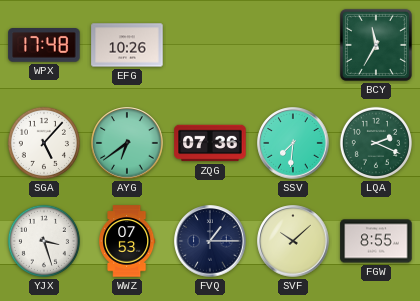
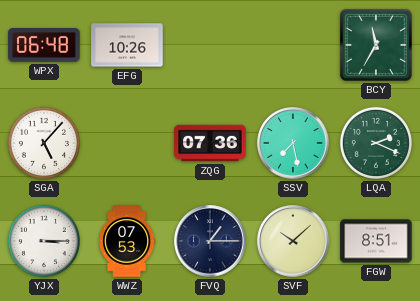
WPX: 17:48 -> 06:48 (44, 45)
AYG: 6:39 -> none (127, 143)
SSV: 7:31 -> 7:28 (293, 143)
YJX: 3:27 -> 3:15 (44, 241)
FGW: 8:55 -> 8:51 (376, 241)
